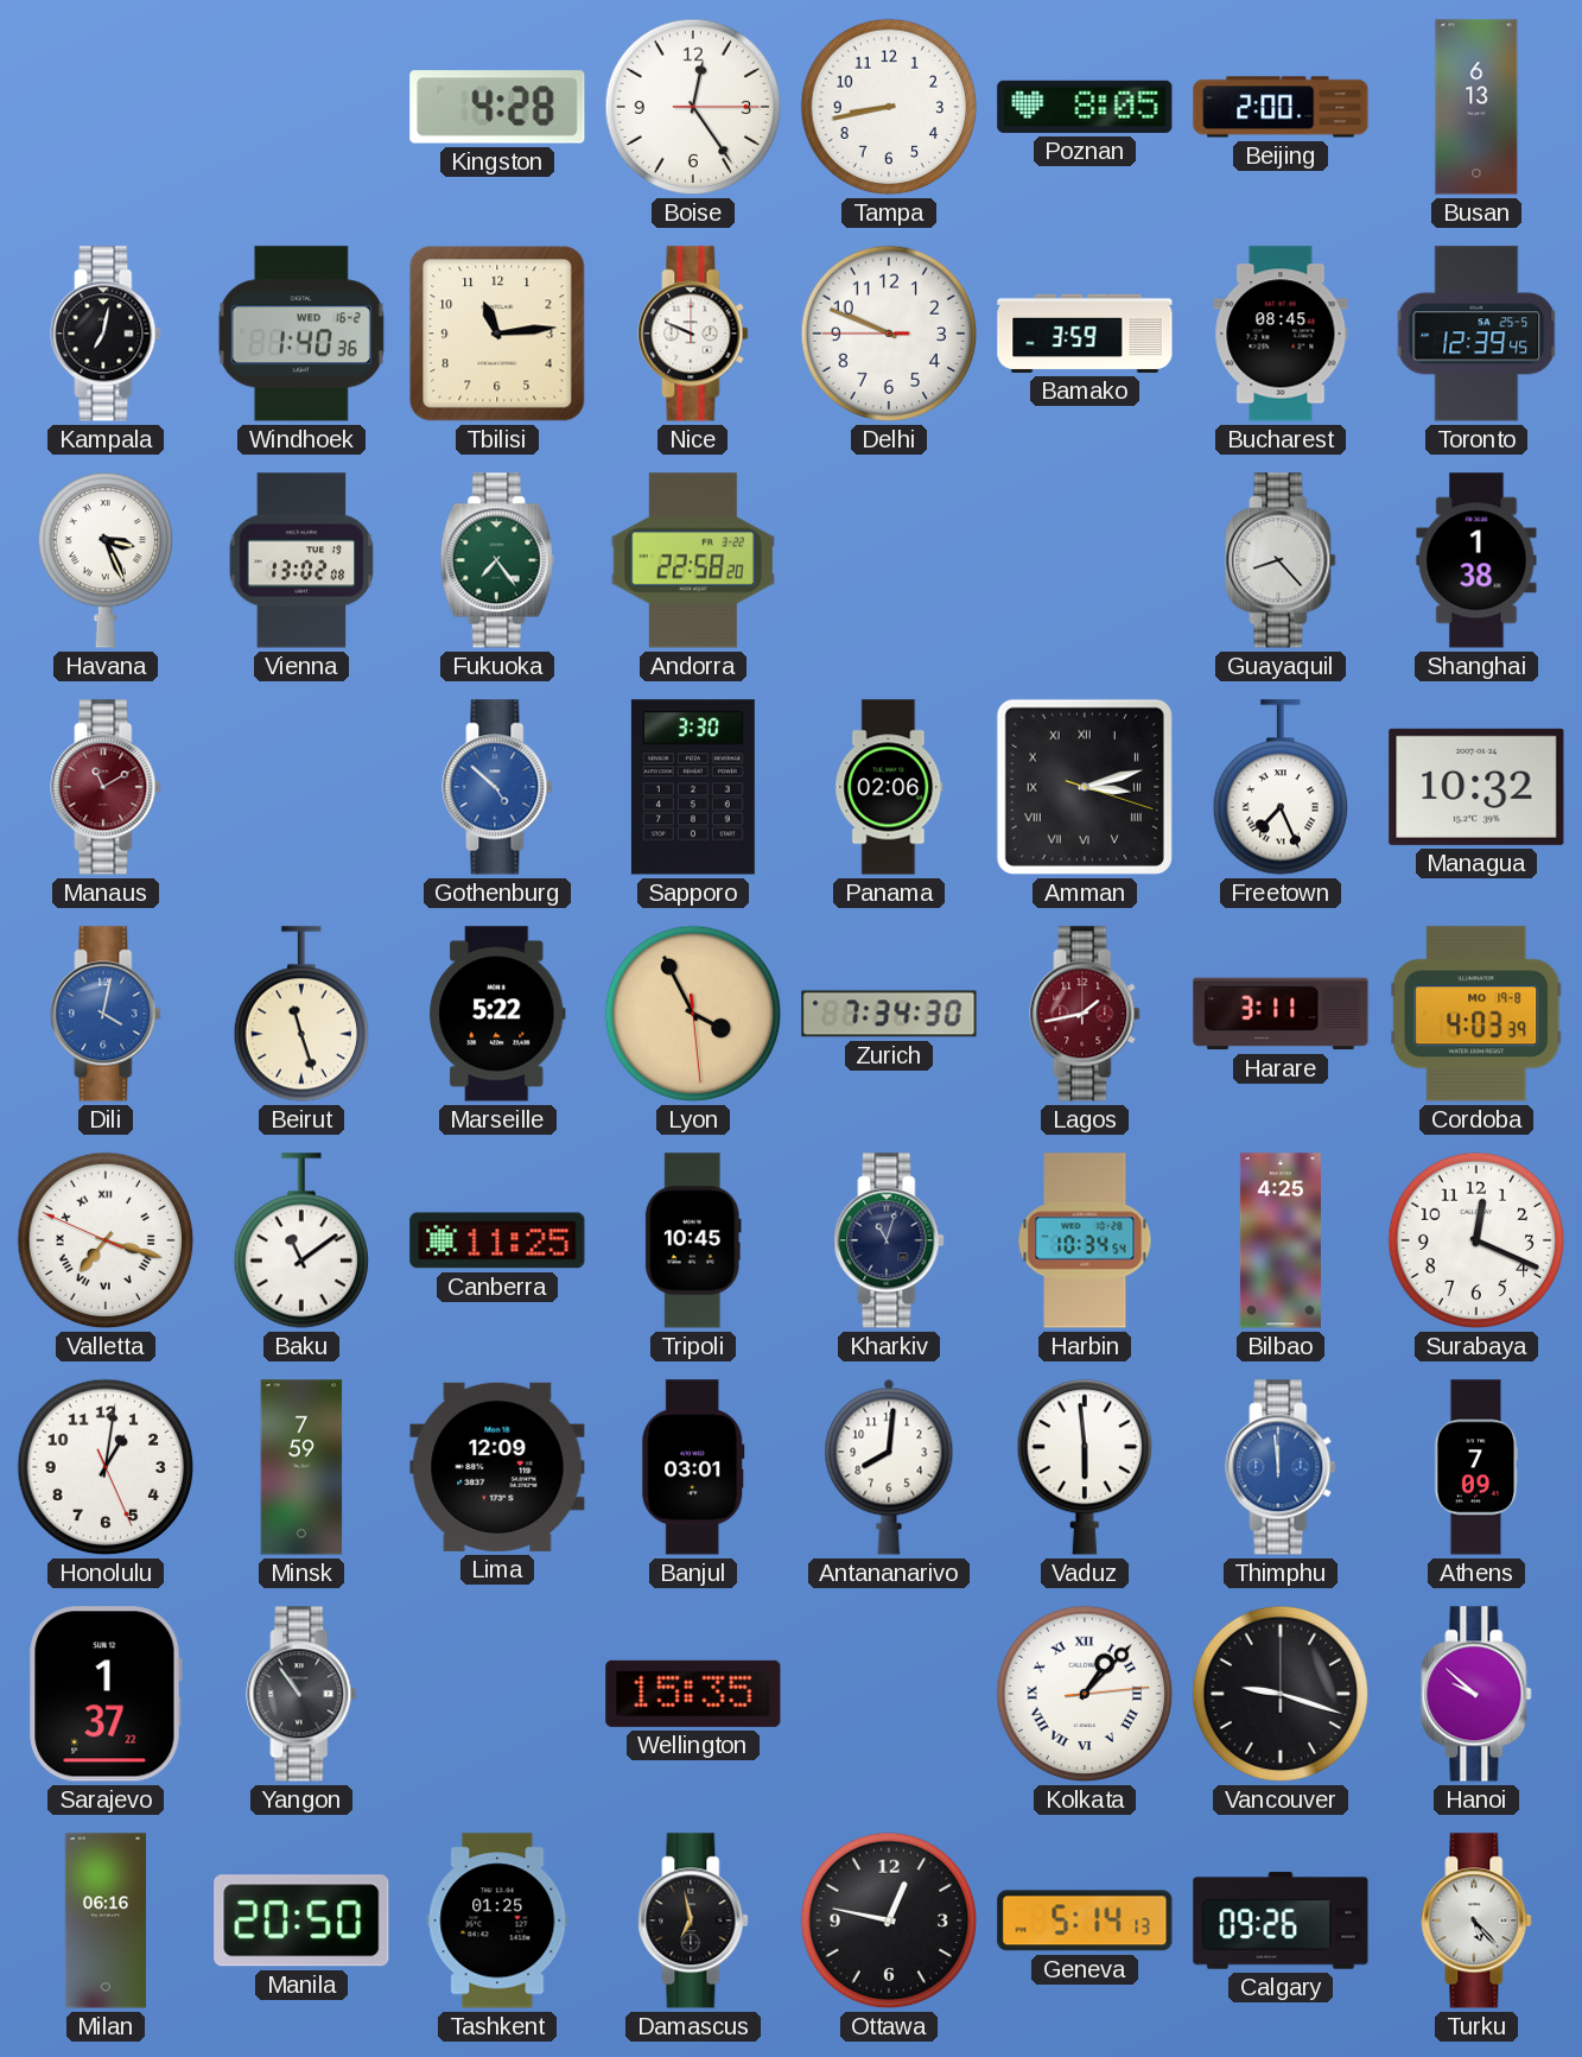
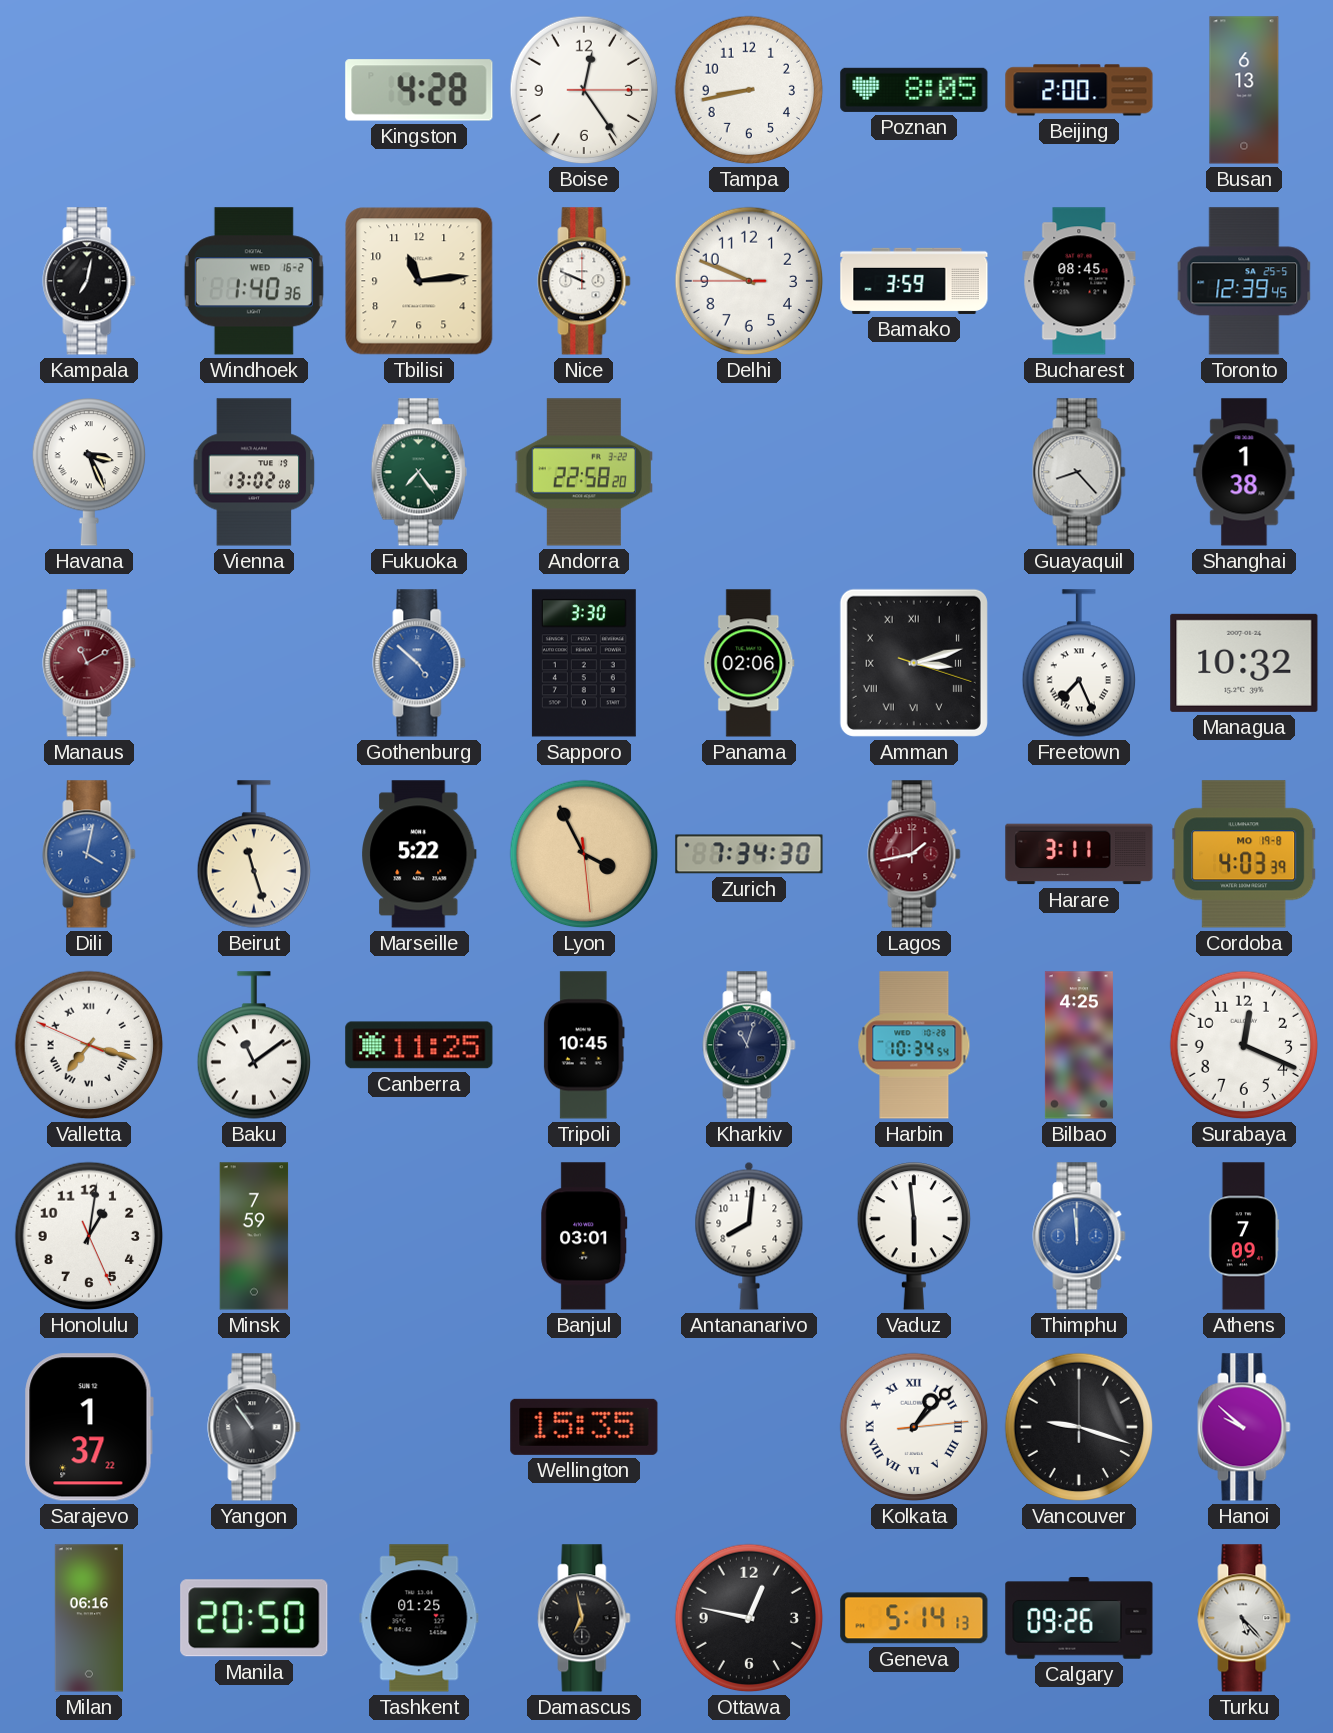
Lima: 12:09 -> none (497, 1467)
